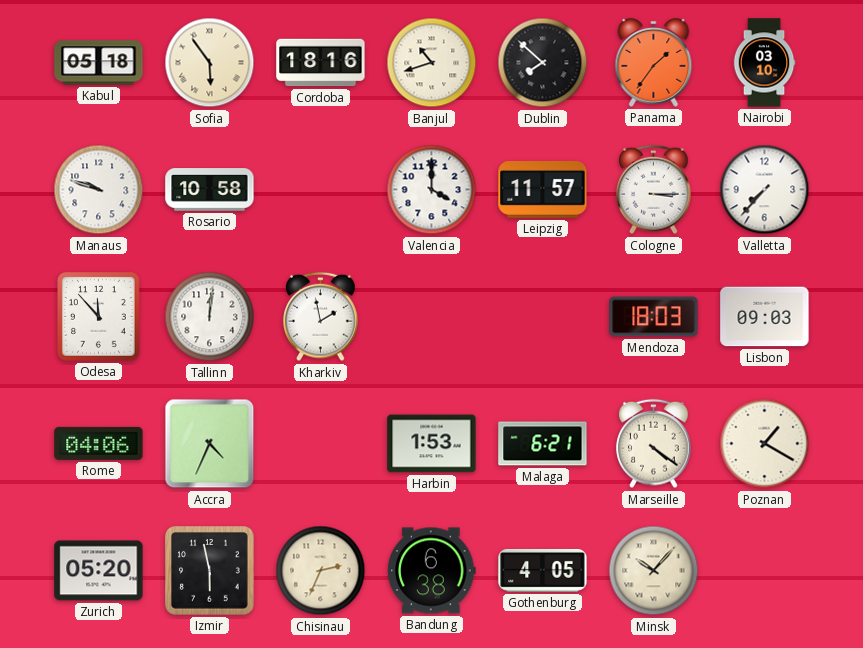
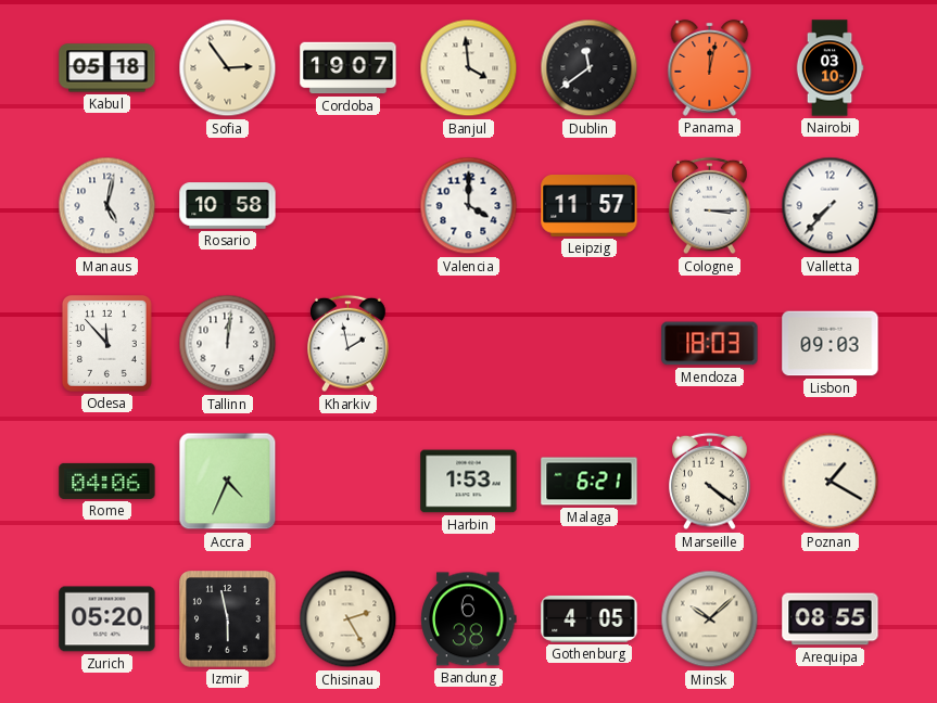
Sofia: 5:54 -> 2:54 (228, 68)
Cordoba: 18:16 -> 19:07 (349, 68)
Banjul: 10:42 -> 3:59 (469, 68)
Dublin: 7:52 -> 11:39 (590, 68)
Panama: 1:36 -> 12:02 (710, 67)
Manaus: 9:48 -> 5:02 (107, 206)
Chisinau: 2:34 -> 2:25 (349, 619)
Minsk: 10:07 -> 10:08 (710, 619)
Arequipa: none -> 08:55 (831, 619)
